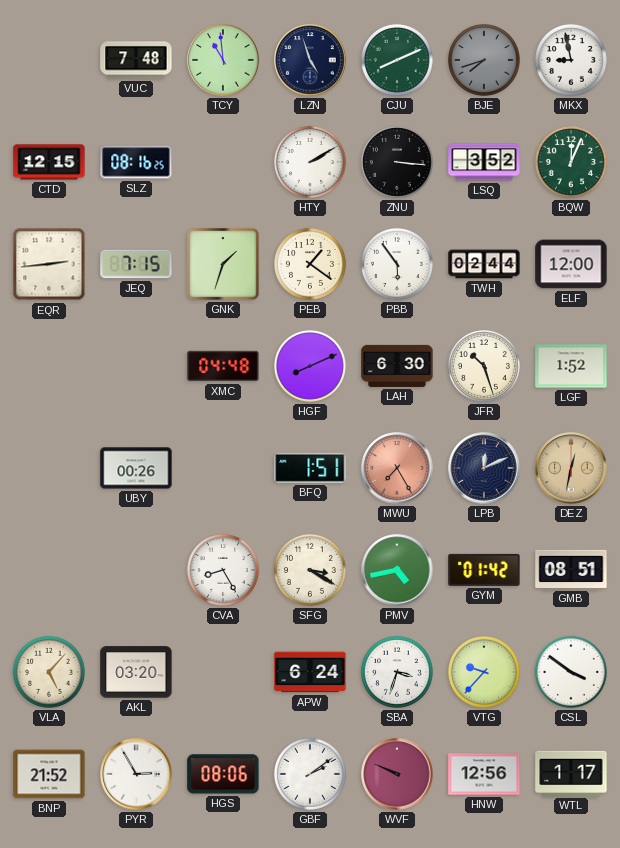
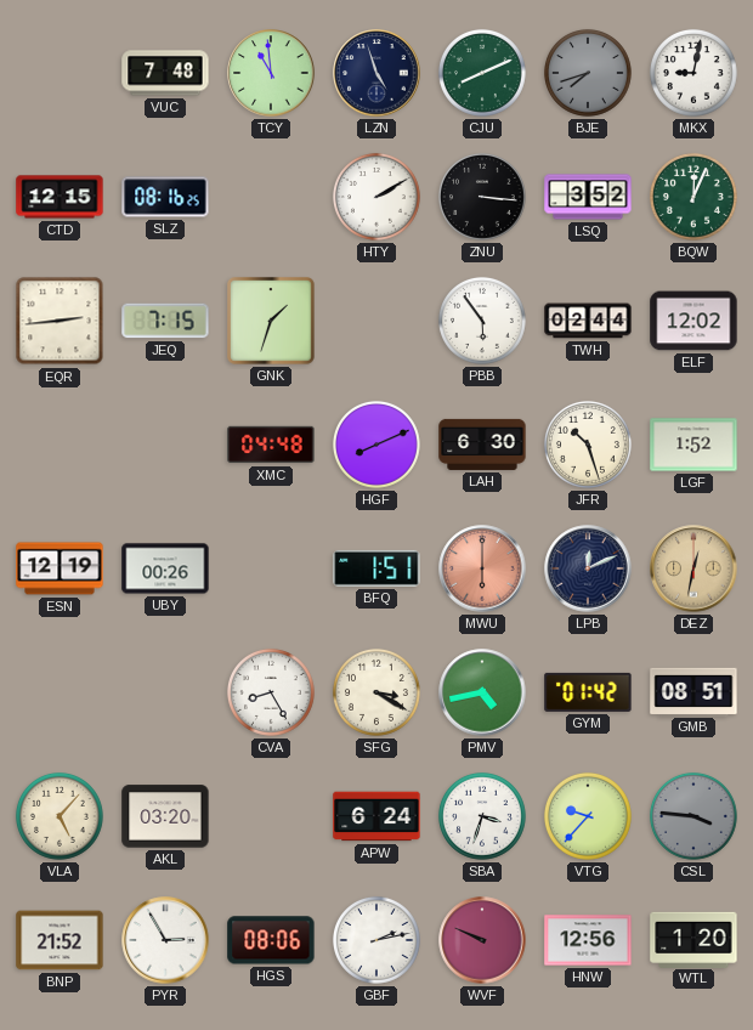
MKX: 8:58 -> 9:02 (693, 73)
PEB: 1:21 -> none (310, 264)
ELF: 12:00 -> 12:02 (693, 321)
ESN: none -> 12:19 (60, 568)
MWU: 7:25 -> 6:00 (482, 568)
CSL: 3:51 -> 3:46 (693, 816)
CSL dial: white -> grey (693, 816)
GBF: 2:09 -> 2:13 (376, 940)
WTL: 1:17 -> 1:20 (693, 939)
